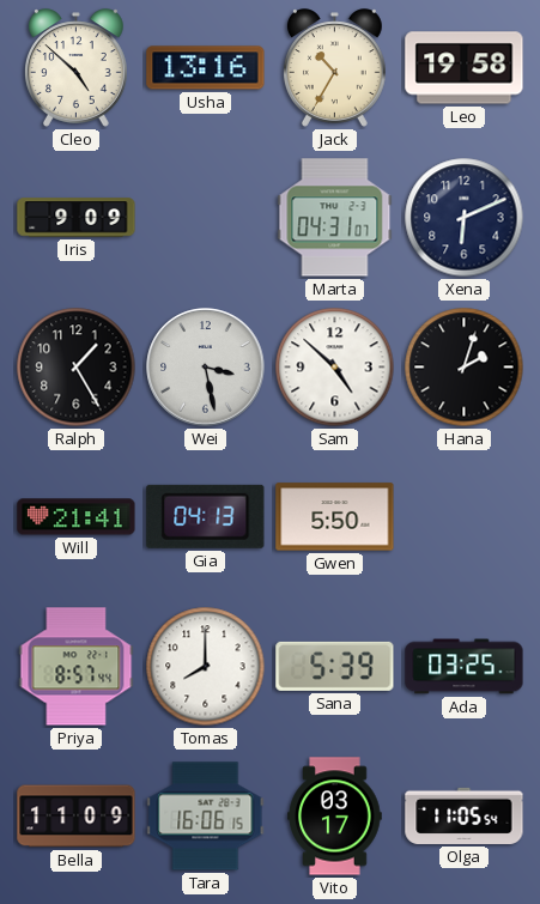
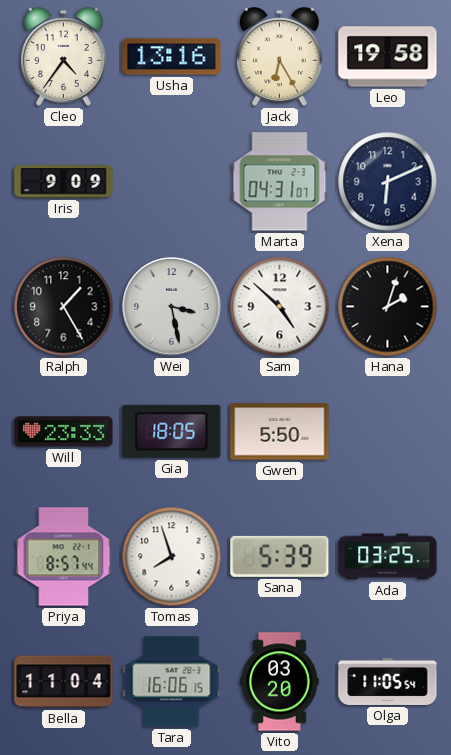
Cleo: 4:52 -> 4:36 (63, 57)
Jack: 10:35 -> 6:25 (279, 57)
Will: 21:41 -> 23:33 (64, 432)
Gia: 04:13 -> 18:05 (172, 431)
Tomas: 8:00 -> 7:57 (172, 557)
Bella: 11:09 -> 11:04 (64, 682)
Vito: 03:17 -> 03:20 (280, 682)
